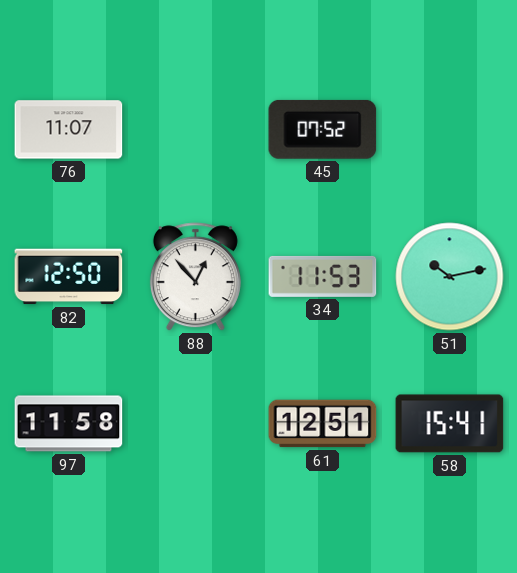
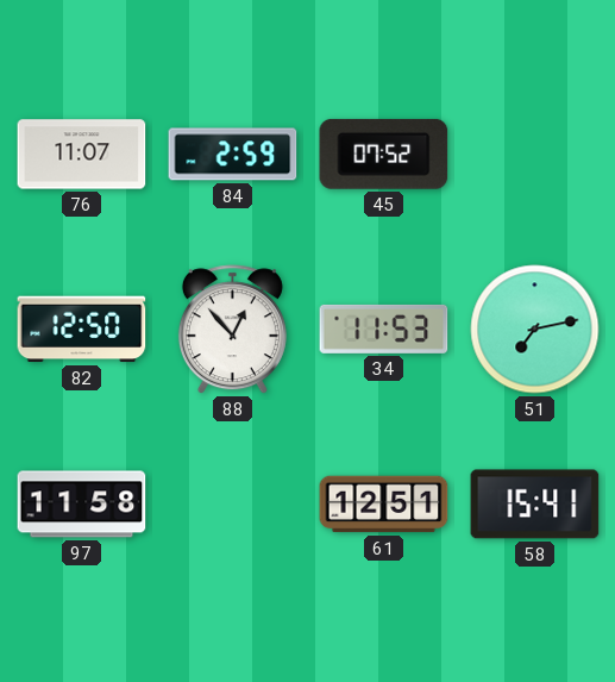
84: none -> 2:59 (233, 155)
51: 10:13 -> 7:13 (535, 330)
